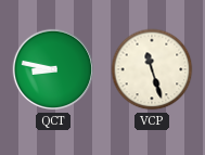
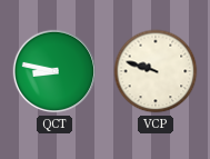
VCP: 11:27 -> 9:48 (156, 71)
